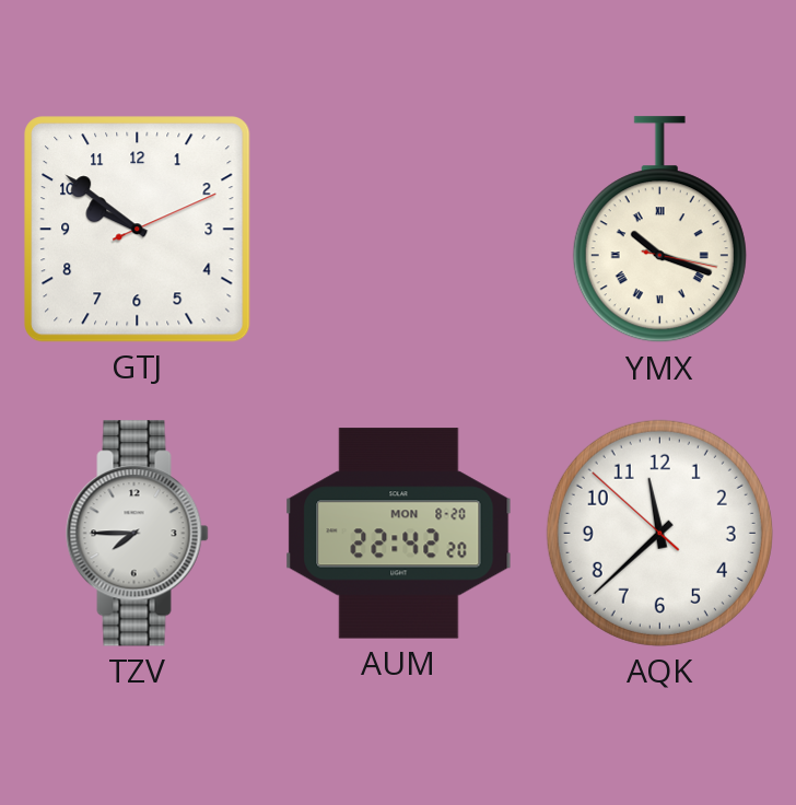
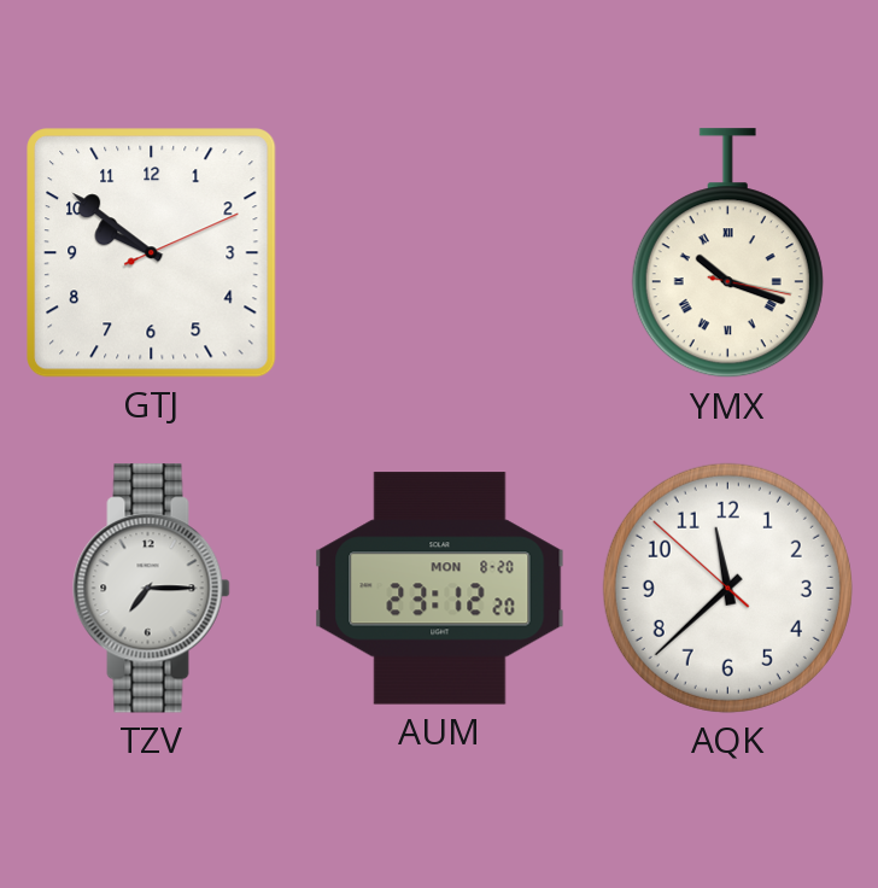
TZV: 7:45 -> 7:15 (152, 589)
AUM: 22:42 -> 23:12 (440, 589)
